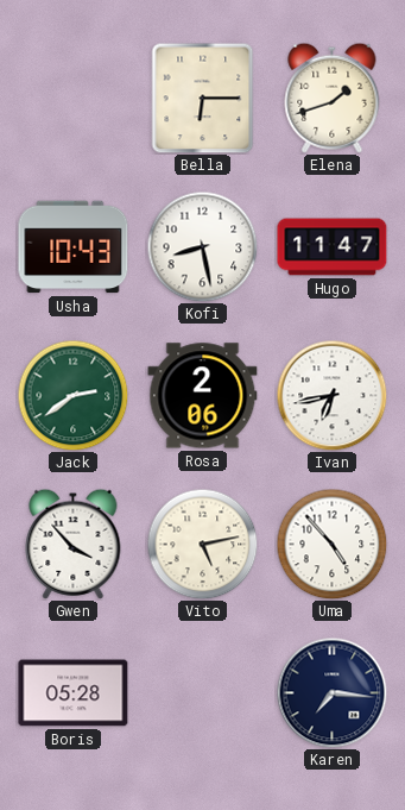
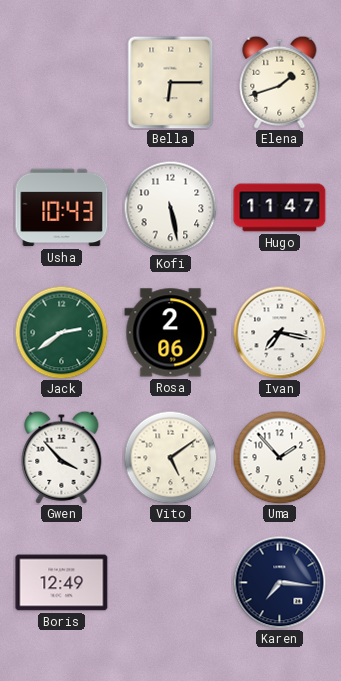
Kofi: 8:28 -> 5:28 (170, 207)
Ivan: 6:43 -> 7:17 (279, 332)
Vito: 5:13 -> 5:09 (170, 457)
Uma: 4:53 -> 1:53 (279, 457)
Boris: 05:28 -> 12:49 (62, 583)
